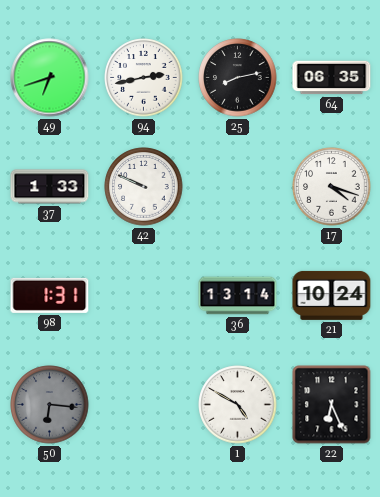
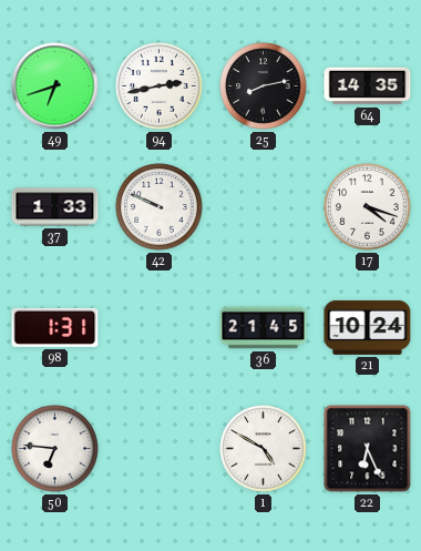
64: 06:35 -> 14:35 (368, 86)
36: 13:14 -> 21:45 (264, 328)
50: 6:16 -> 6:46 (55, 449)
50 dial: grey -> white (55, 449)
